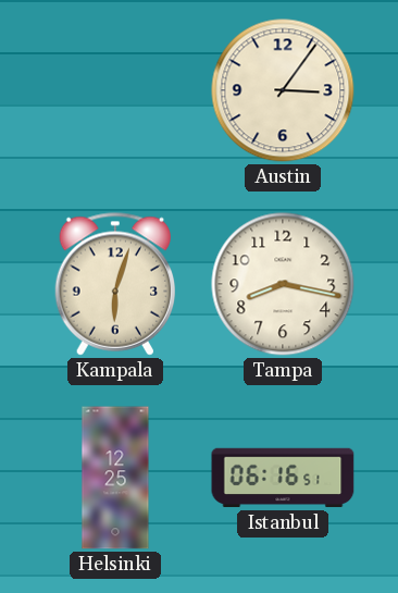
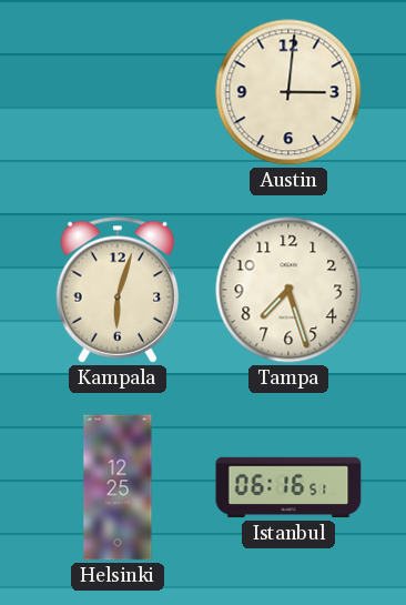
Austin: 3:06 -> 3:01 (288, 92)
Tampa: 8:17 -> 7:27 (288, 290)
